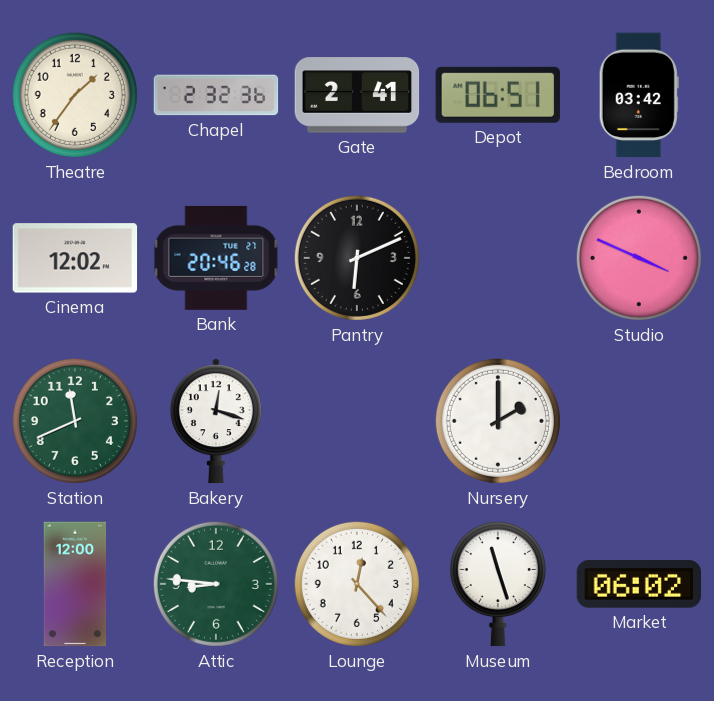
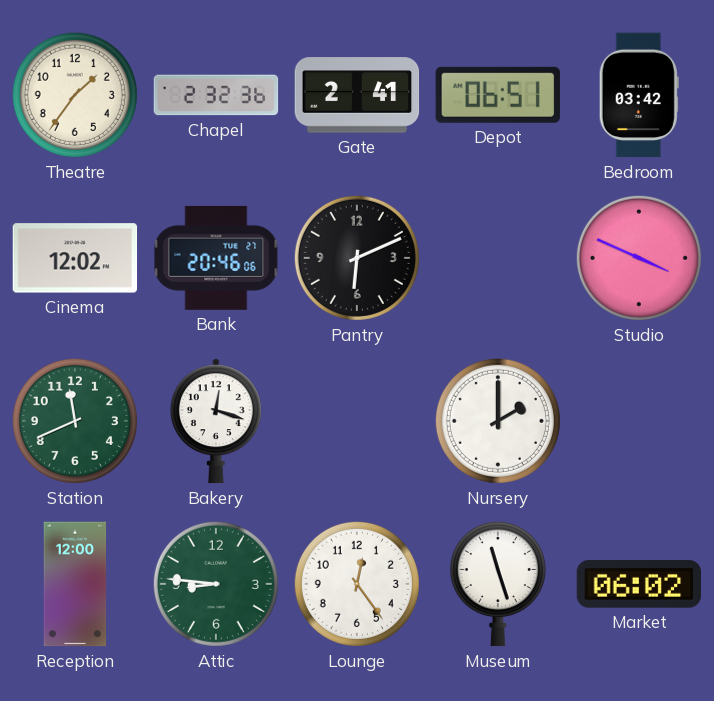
Bank: 20:46:28 -> 20:46:06 (216, 258)
Lounge: 12:23 -> 12:24 (357, 584)
